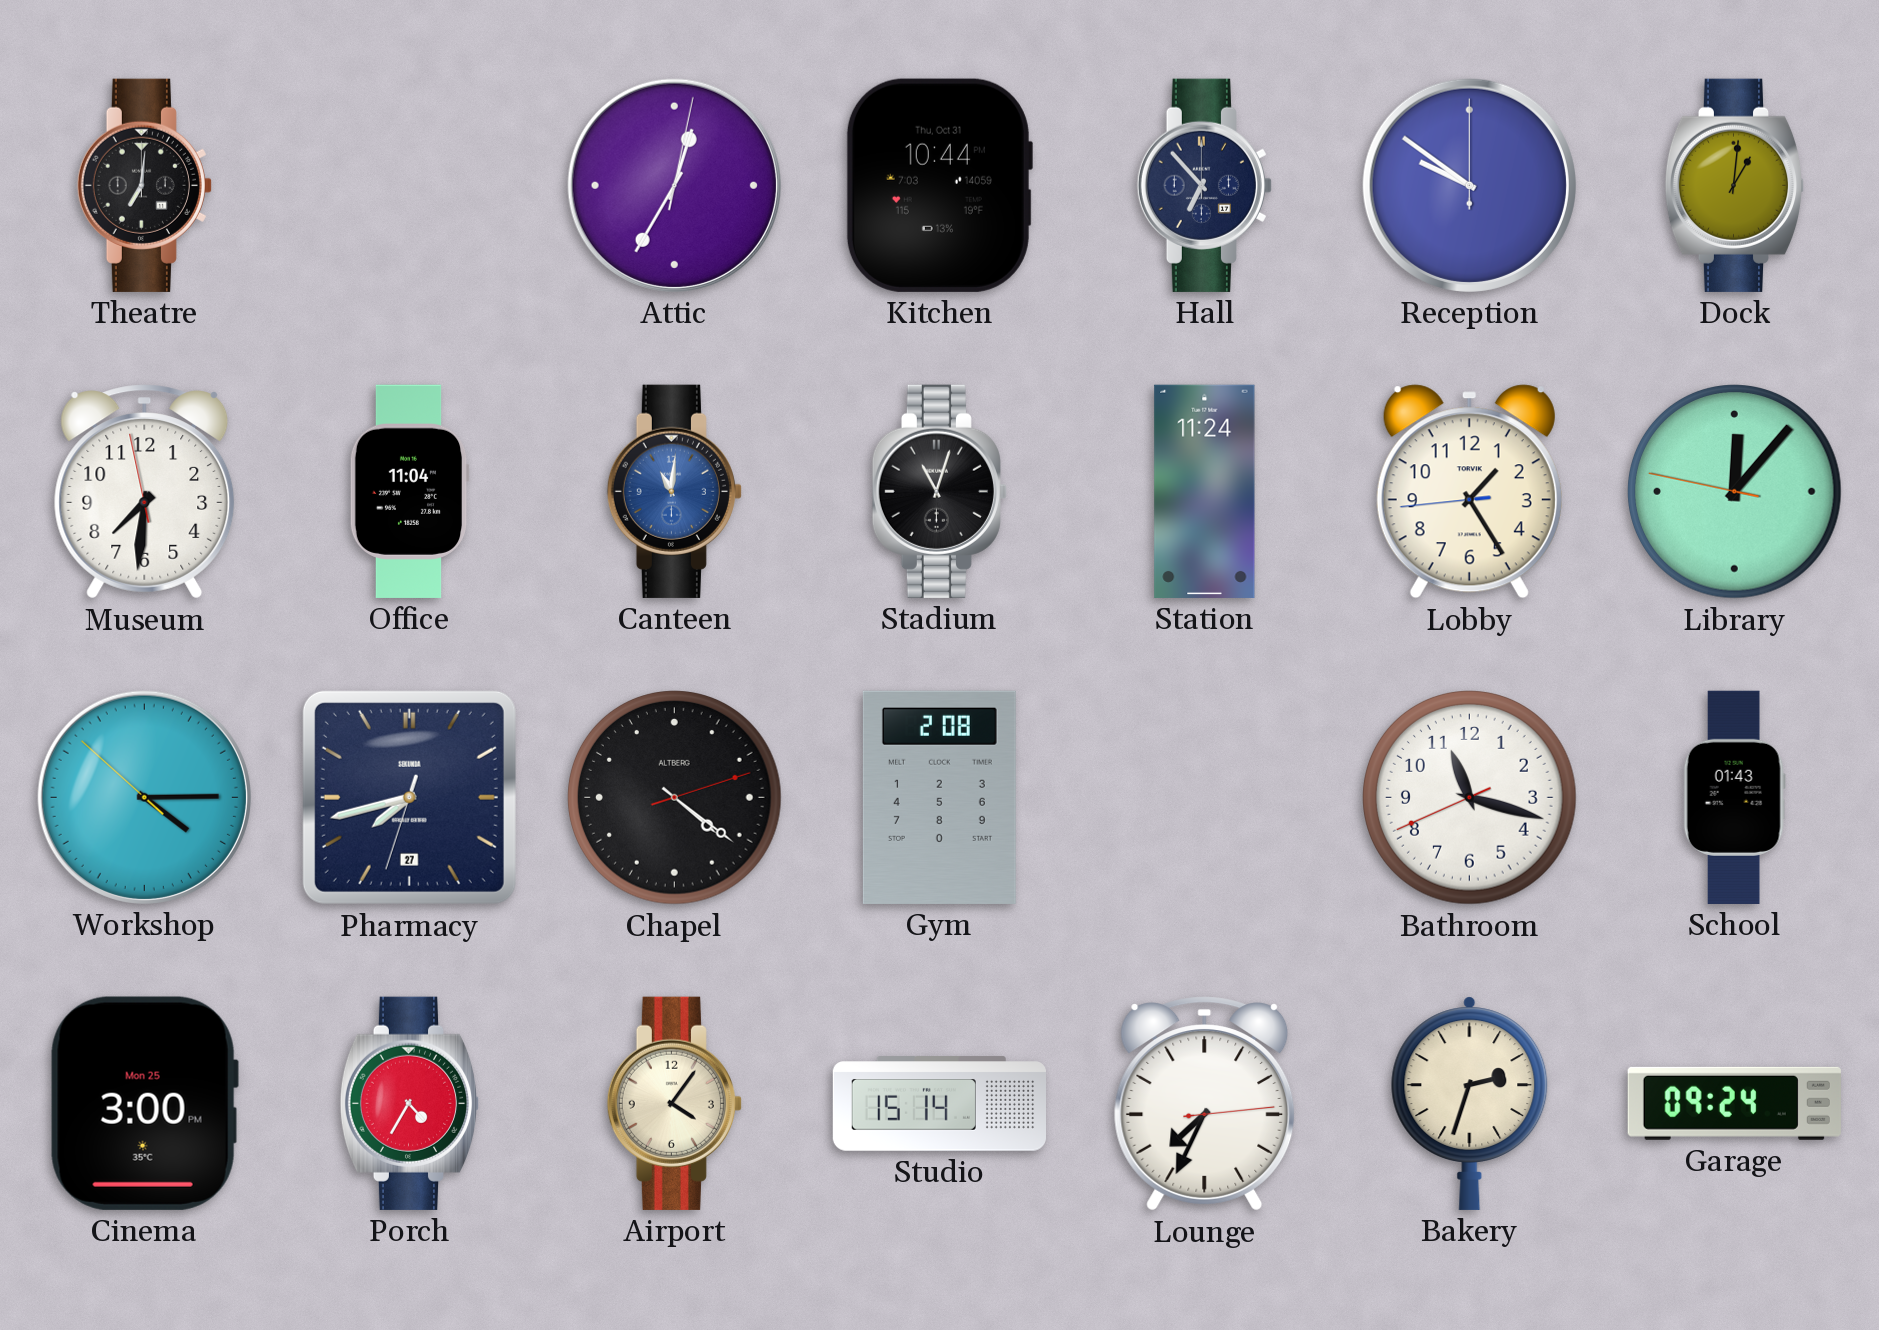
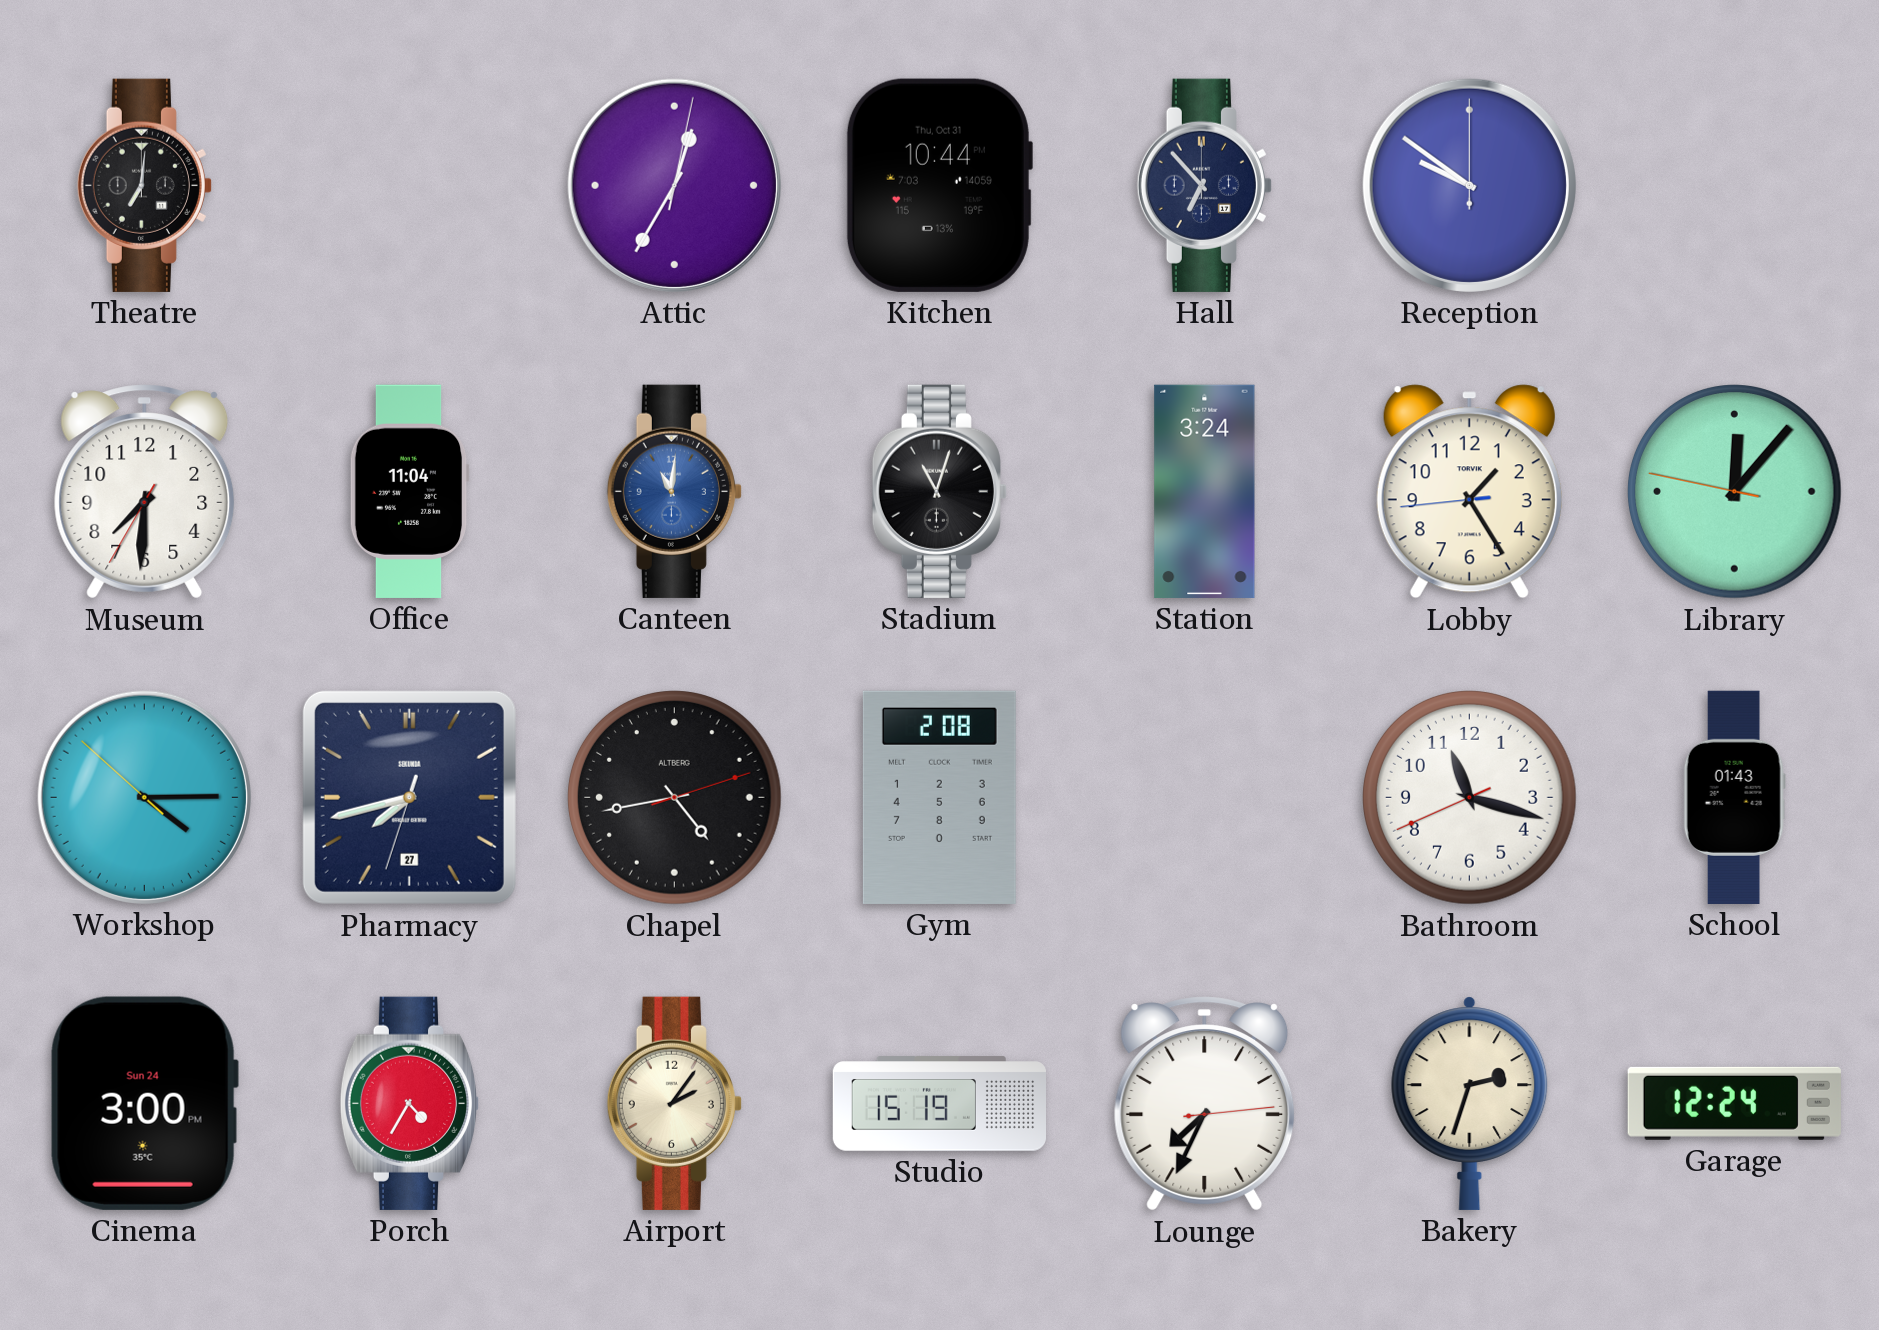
Dock: 1:01 -> none (1735, 185)
Museum: 7:30:58 -> 7:30:35 (145, 492)
Station: 11:24 -> 3:24 (1205, 491)
Chapel: 4:21 -> 4:43 (675, 798)
Cinema date: Mon 25 -> Sun 24 (144, 1103)
Airport: 4:06 -> 2:06 (674, 1103)
Studio: 15:14 -> 15:19 (939, 1104)
Garage: 09:24 -> 12:24 (1734, 1103)
